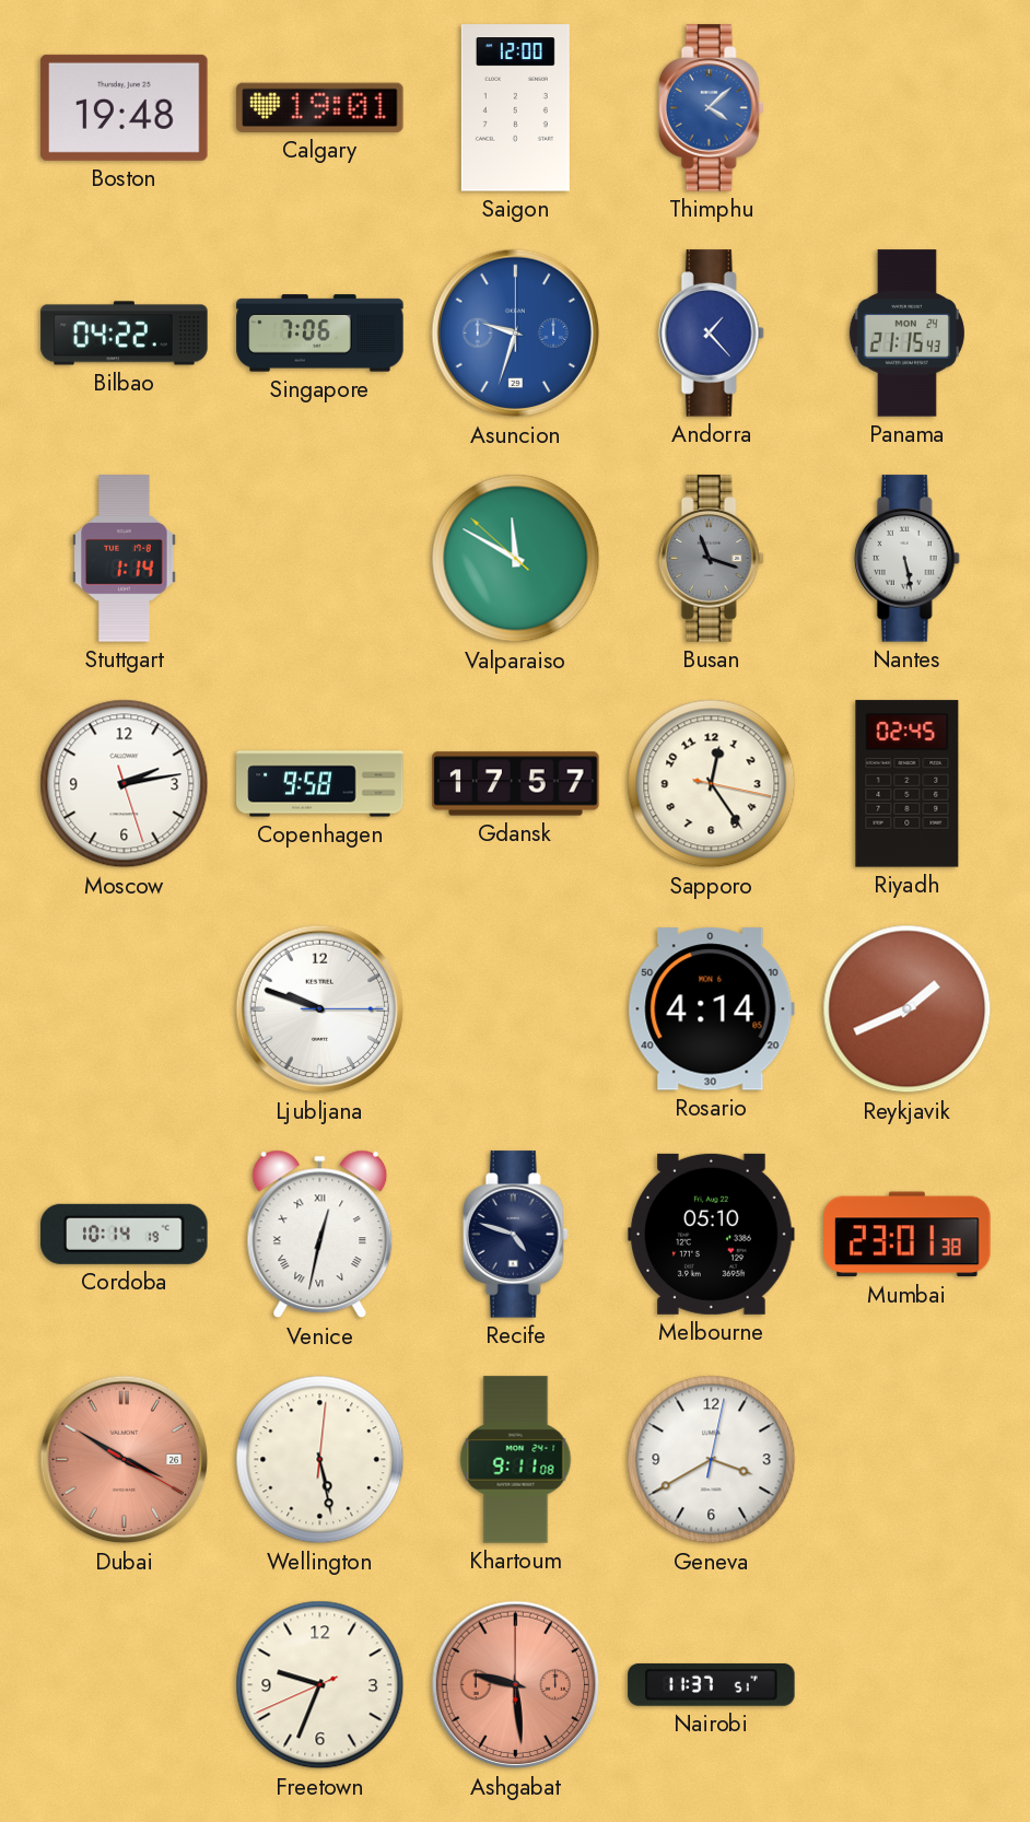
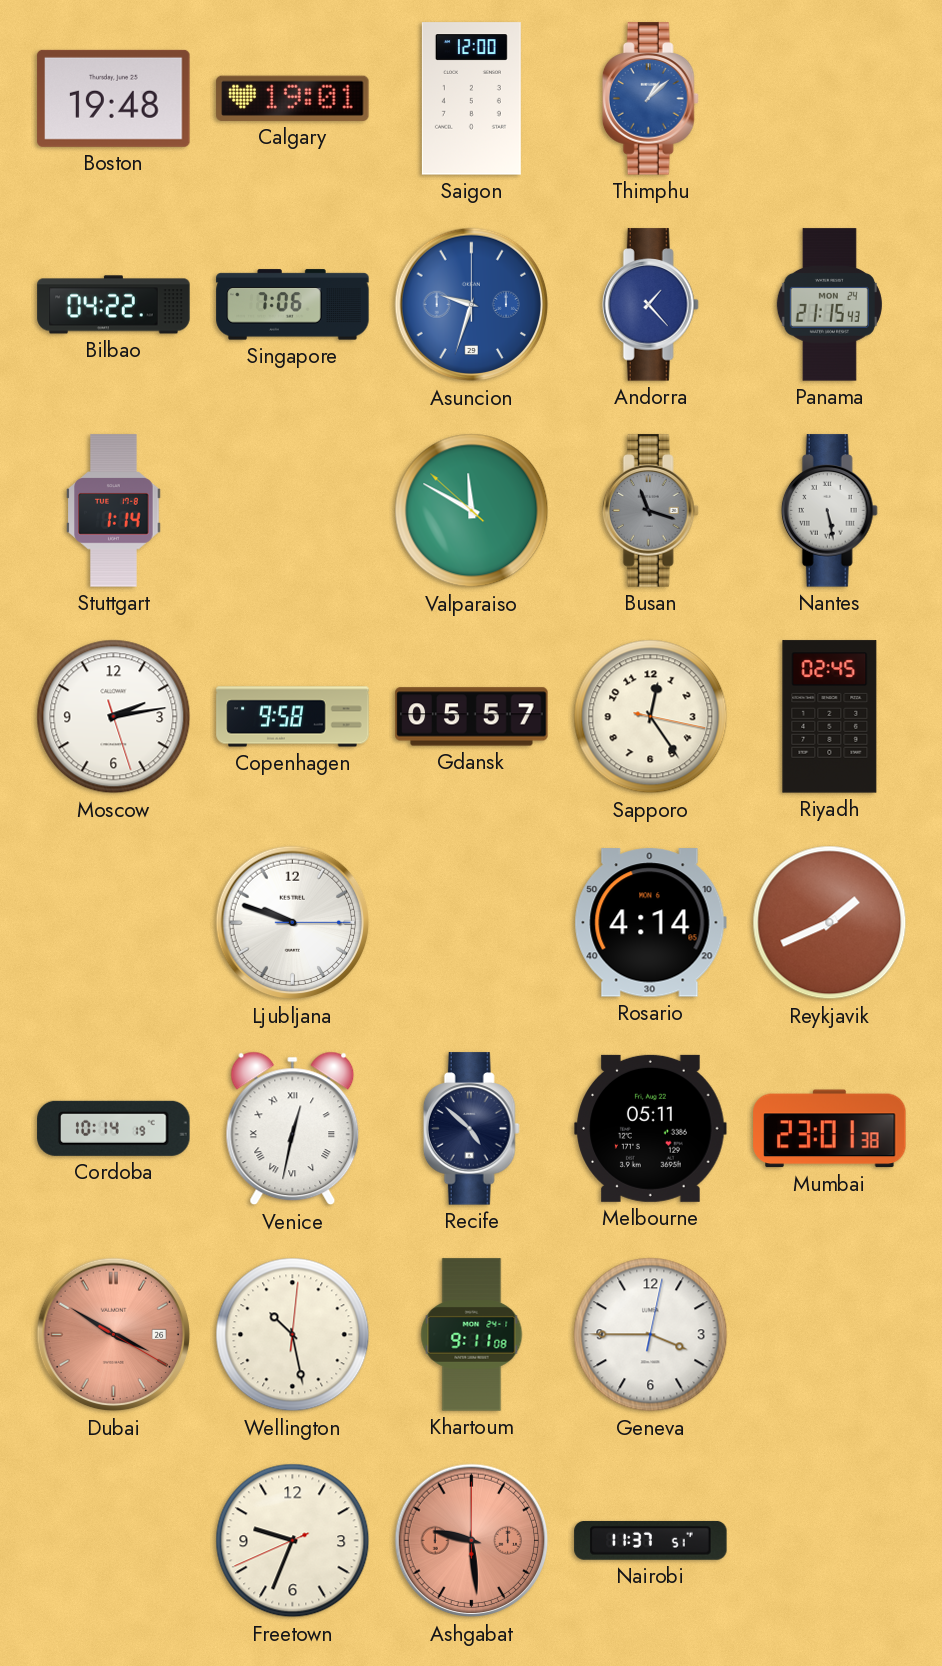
Thimphu: 4:08 -> 1:08 (650, 99)
Gdansk: 17:57 -> 05:57 (472, 717)
Recife: 4:48 -> 4:52 (471, 1129)
Melbourne: 05:10 -> 05:11 (651, 1128)
Wellington: 5:28 -> 10:28 (293, 1335)
Geneva: 3:40 -> 3:45 (651, 1335)
